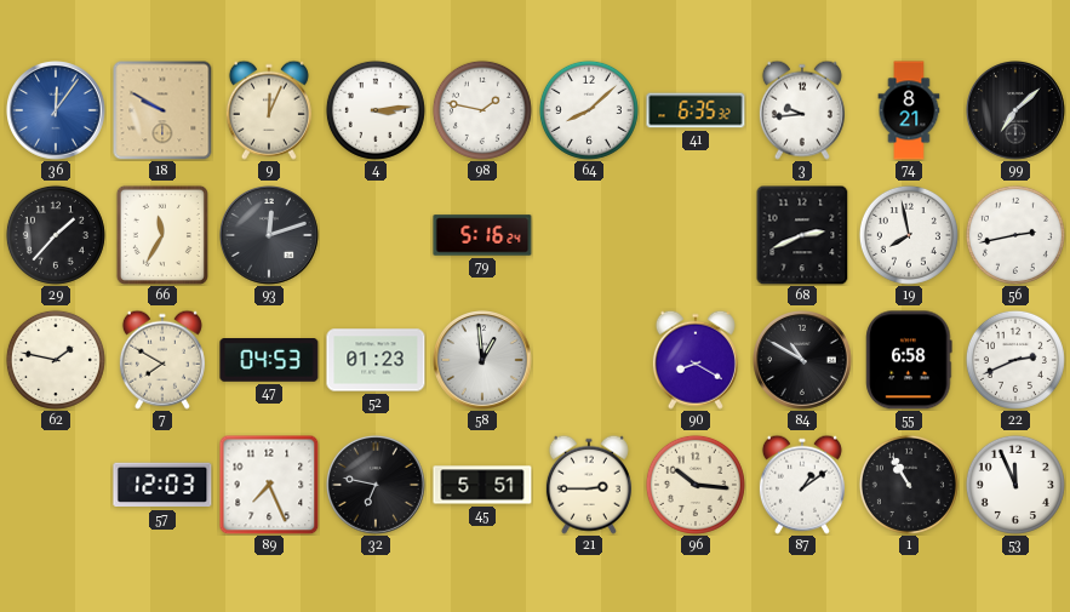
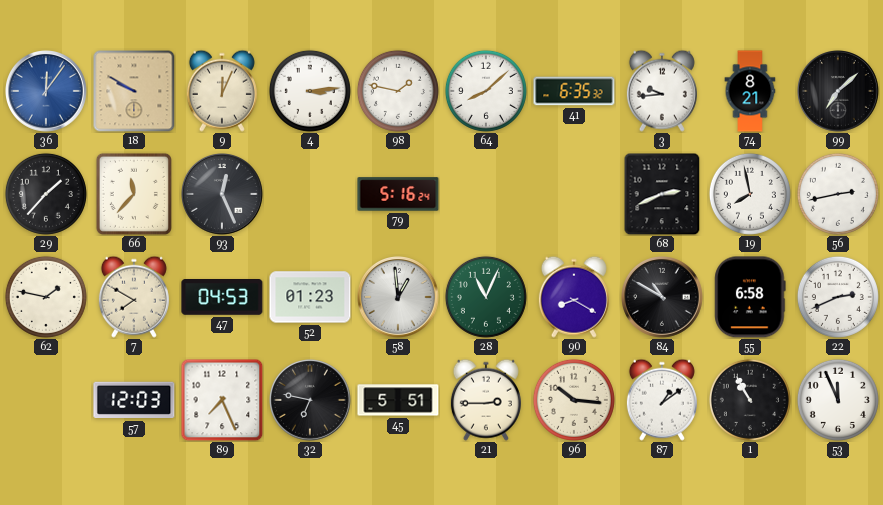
66: 11:35 -> 11:37 (134, 194)
93: 12:12 -> 12:26 (223, 195)
28: none -> 11:04 (486, 297)
